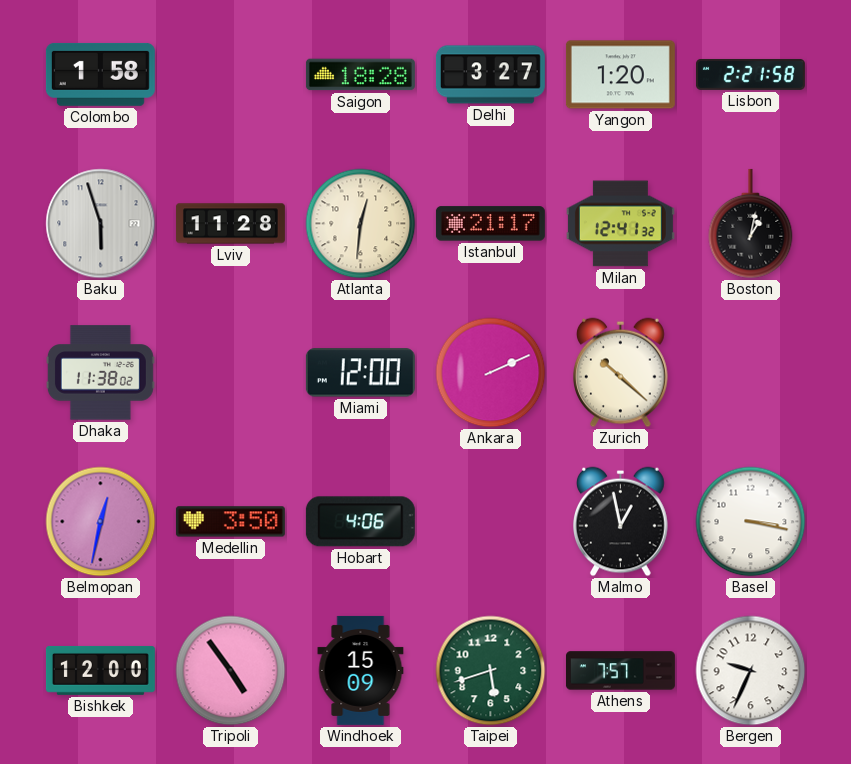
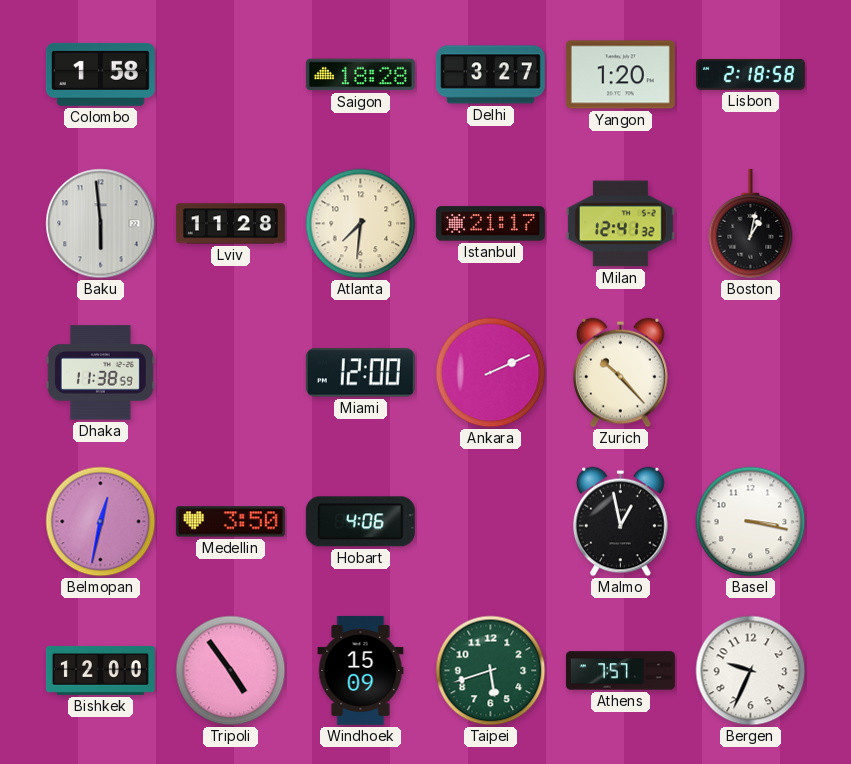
Lisbon: 2:21 -> 2:18 (750, 74)
Baku: 5:57 -> 5:59 (101, 224)
Atlanta: 12:31 -> 7:31 (361, 224)
Dhaka: 11:38:02 -> 11:38:59 (100, 373)
Zurich: 10:22 -> 10:23 (621, 373)
